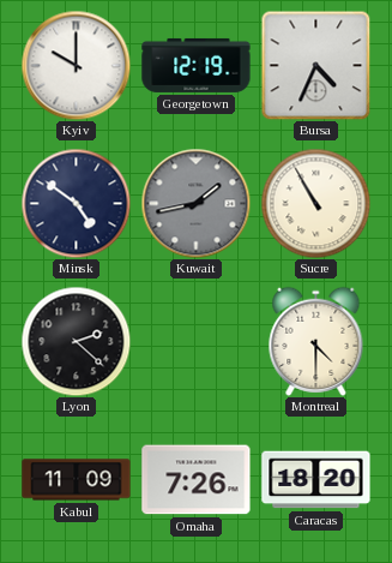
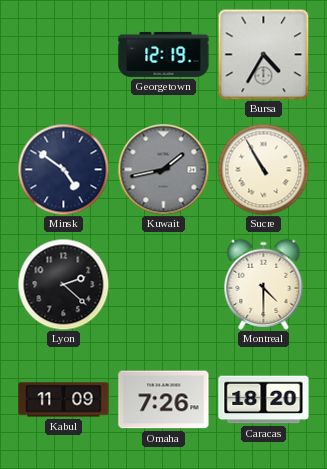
Kyiv: 10:00 -> none (76, 65)
Bursa: 4:34 -> 4:35 (263, 54)
